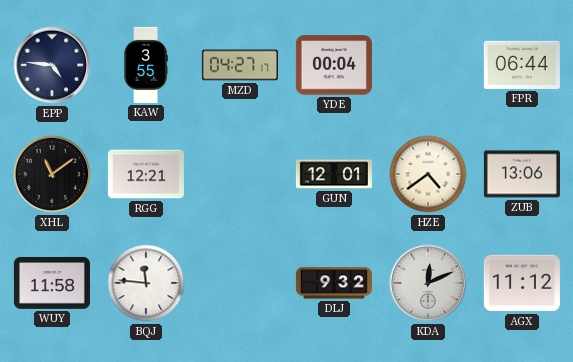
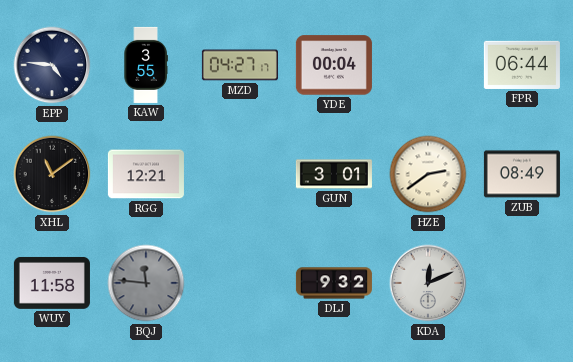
GUN: 12:01 -> 3:01 (334, 174)
HZE: 4:39 -> 2:39 (428, 174)
ZUB: 13:06 -> 08:49 (522, 174)
BQJ dial: white -> grey (146, 283)
AGX: 11:12 -> none (522, 283)
